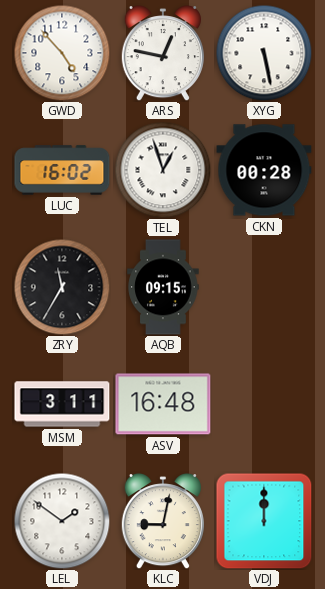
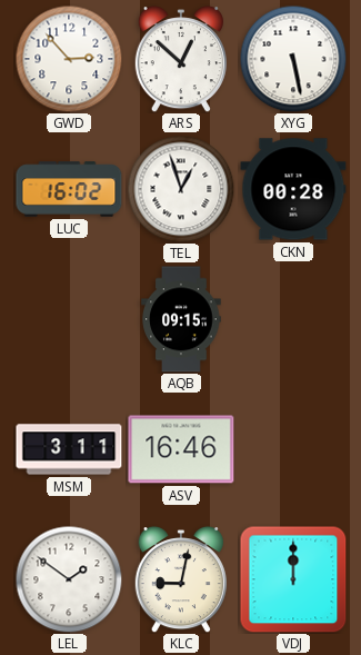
GWD: 4:53 -> 2:53 (69, 59)
ARS: 12:47 -> 12:52 (181, 59)
ZRY: 11:35 -> none (62, 287)
ASV: 16:48 -> 16:46 (181, 449)
